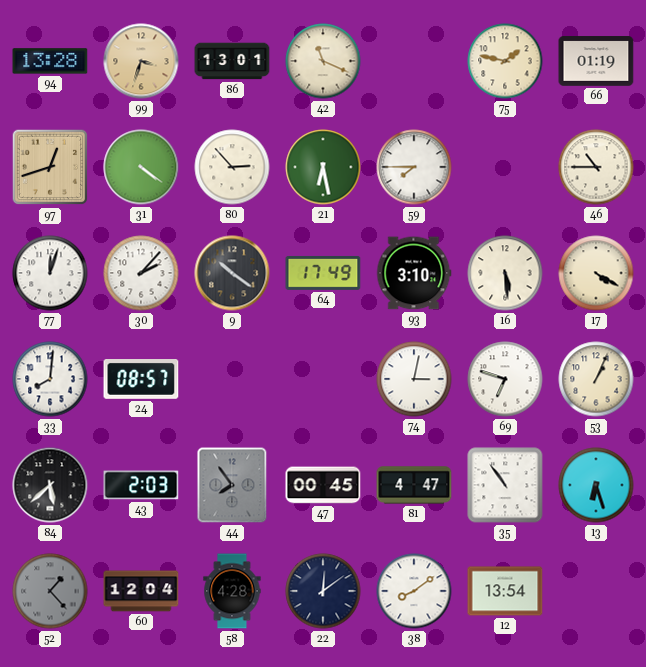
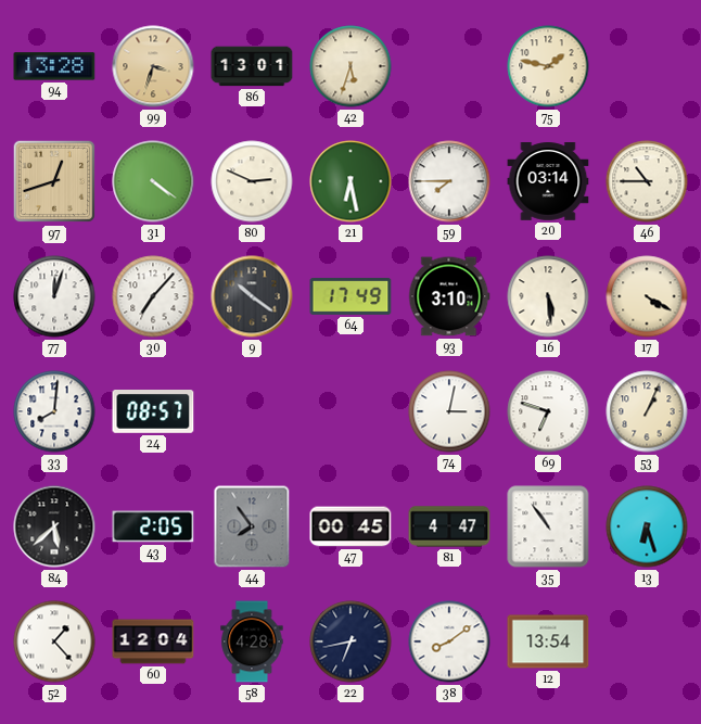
42: 11:19 -> 5:33 (351, 66)
66: 01:19 -> none (596, 61)
80: 2:53 -> 2:49 (252, 181)
20: none -> 03:14 (548, 182)
30: 2:07 -> 7:07 (153, 296)
43: 2:03 -> 2:05 (153, 526)
52 dial: grey -> white (54, 642)
22: 12:09 -> 6:43 (351, 642)
